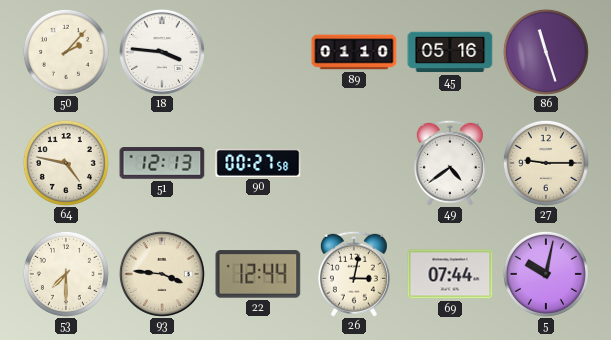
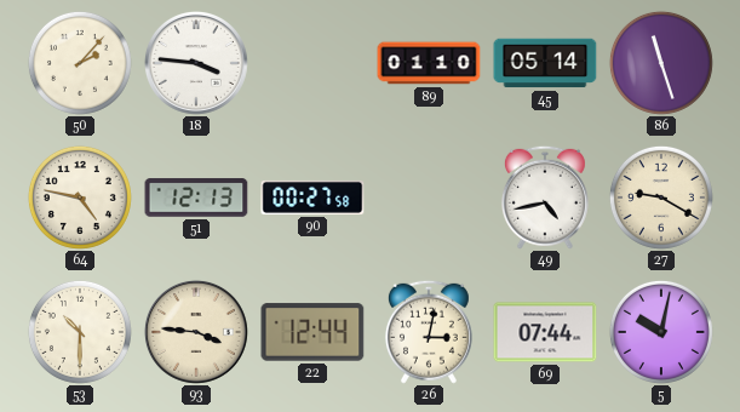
45: 05:16 -> 05:14 (545, 63)
49: 4:39 -> 4:43 (545, 198)
27: 9:15 -> 9:20 (661, 198)
53: 7:30 -> 10:30 (80, 332)
